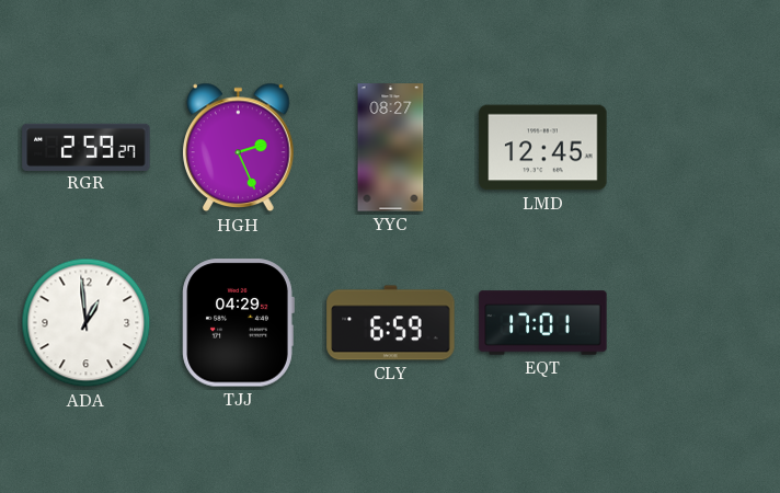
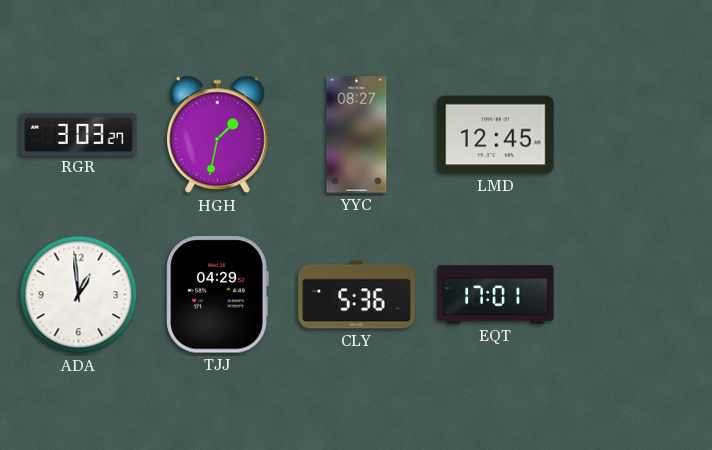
RGR: 2:59 -> 3:03 (79, 134)
HGH: 2:26 -> 1:32 (218, 135)
CLY: 6:59 -> 5:36 (357, 295)
